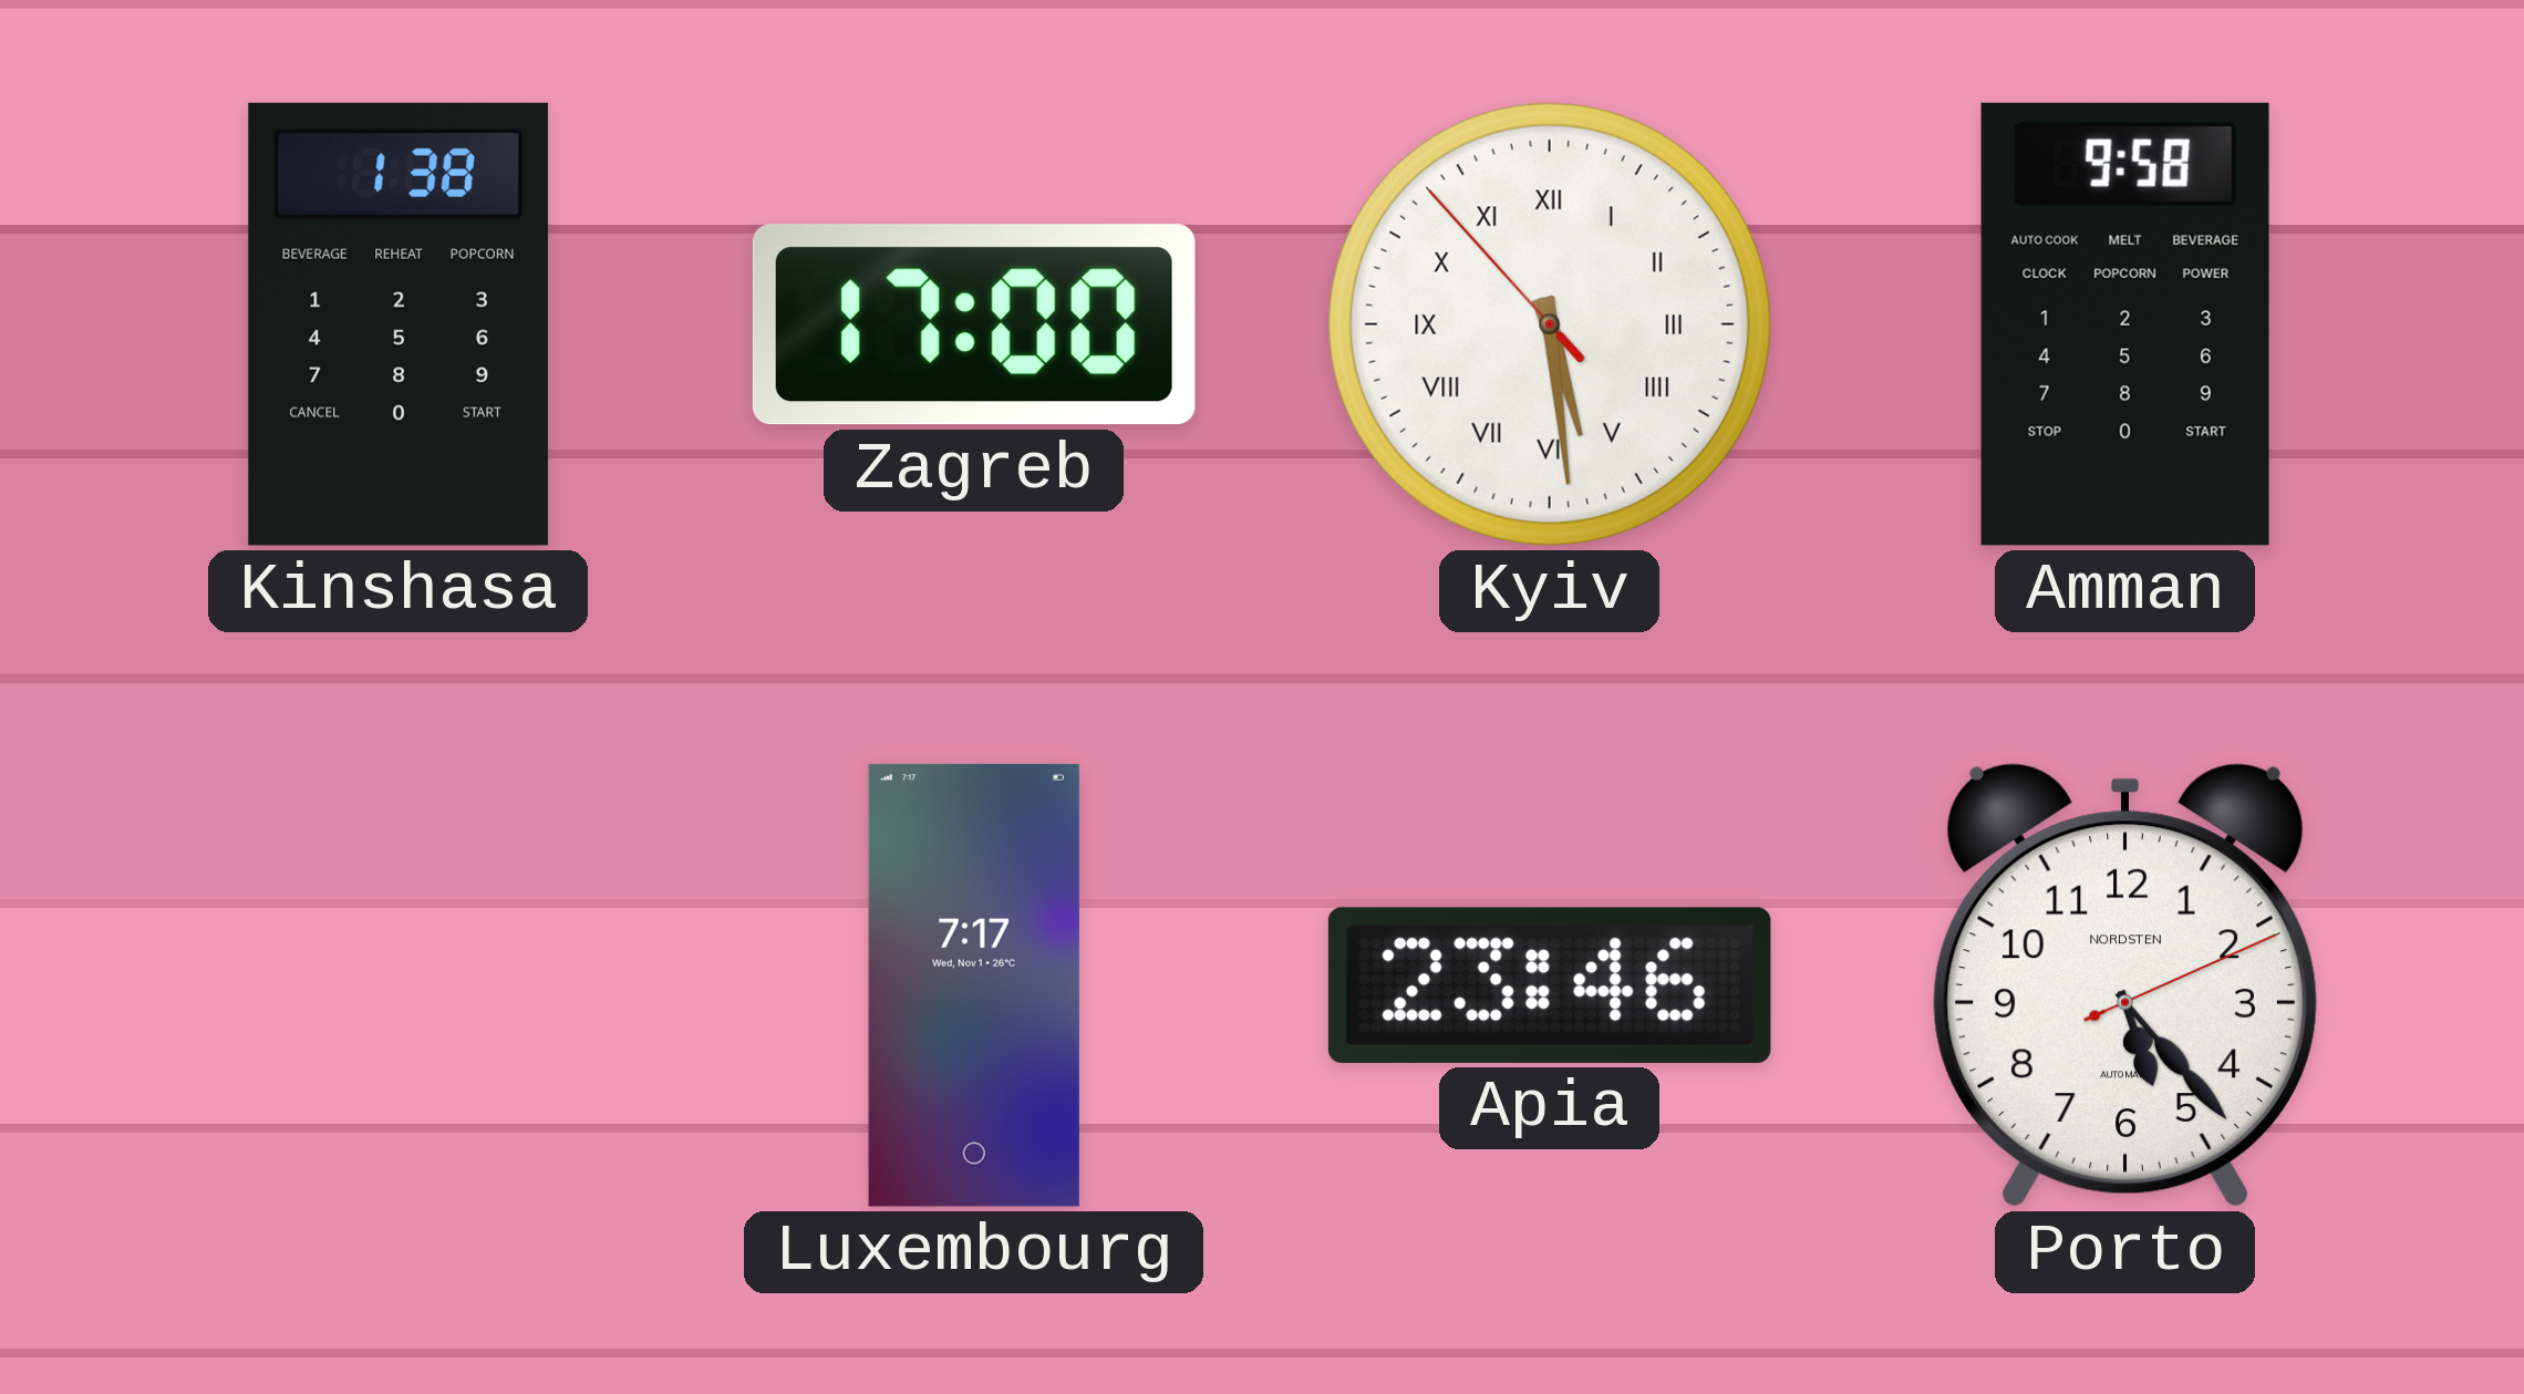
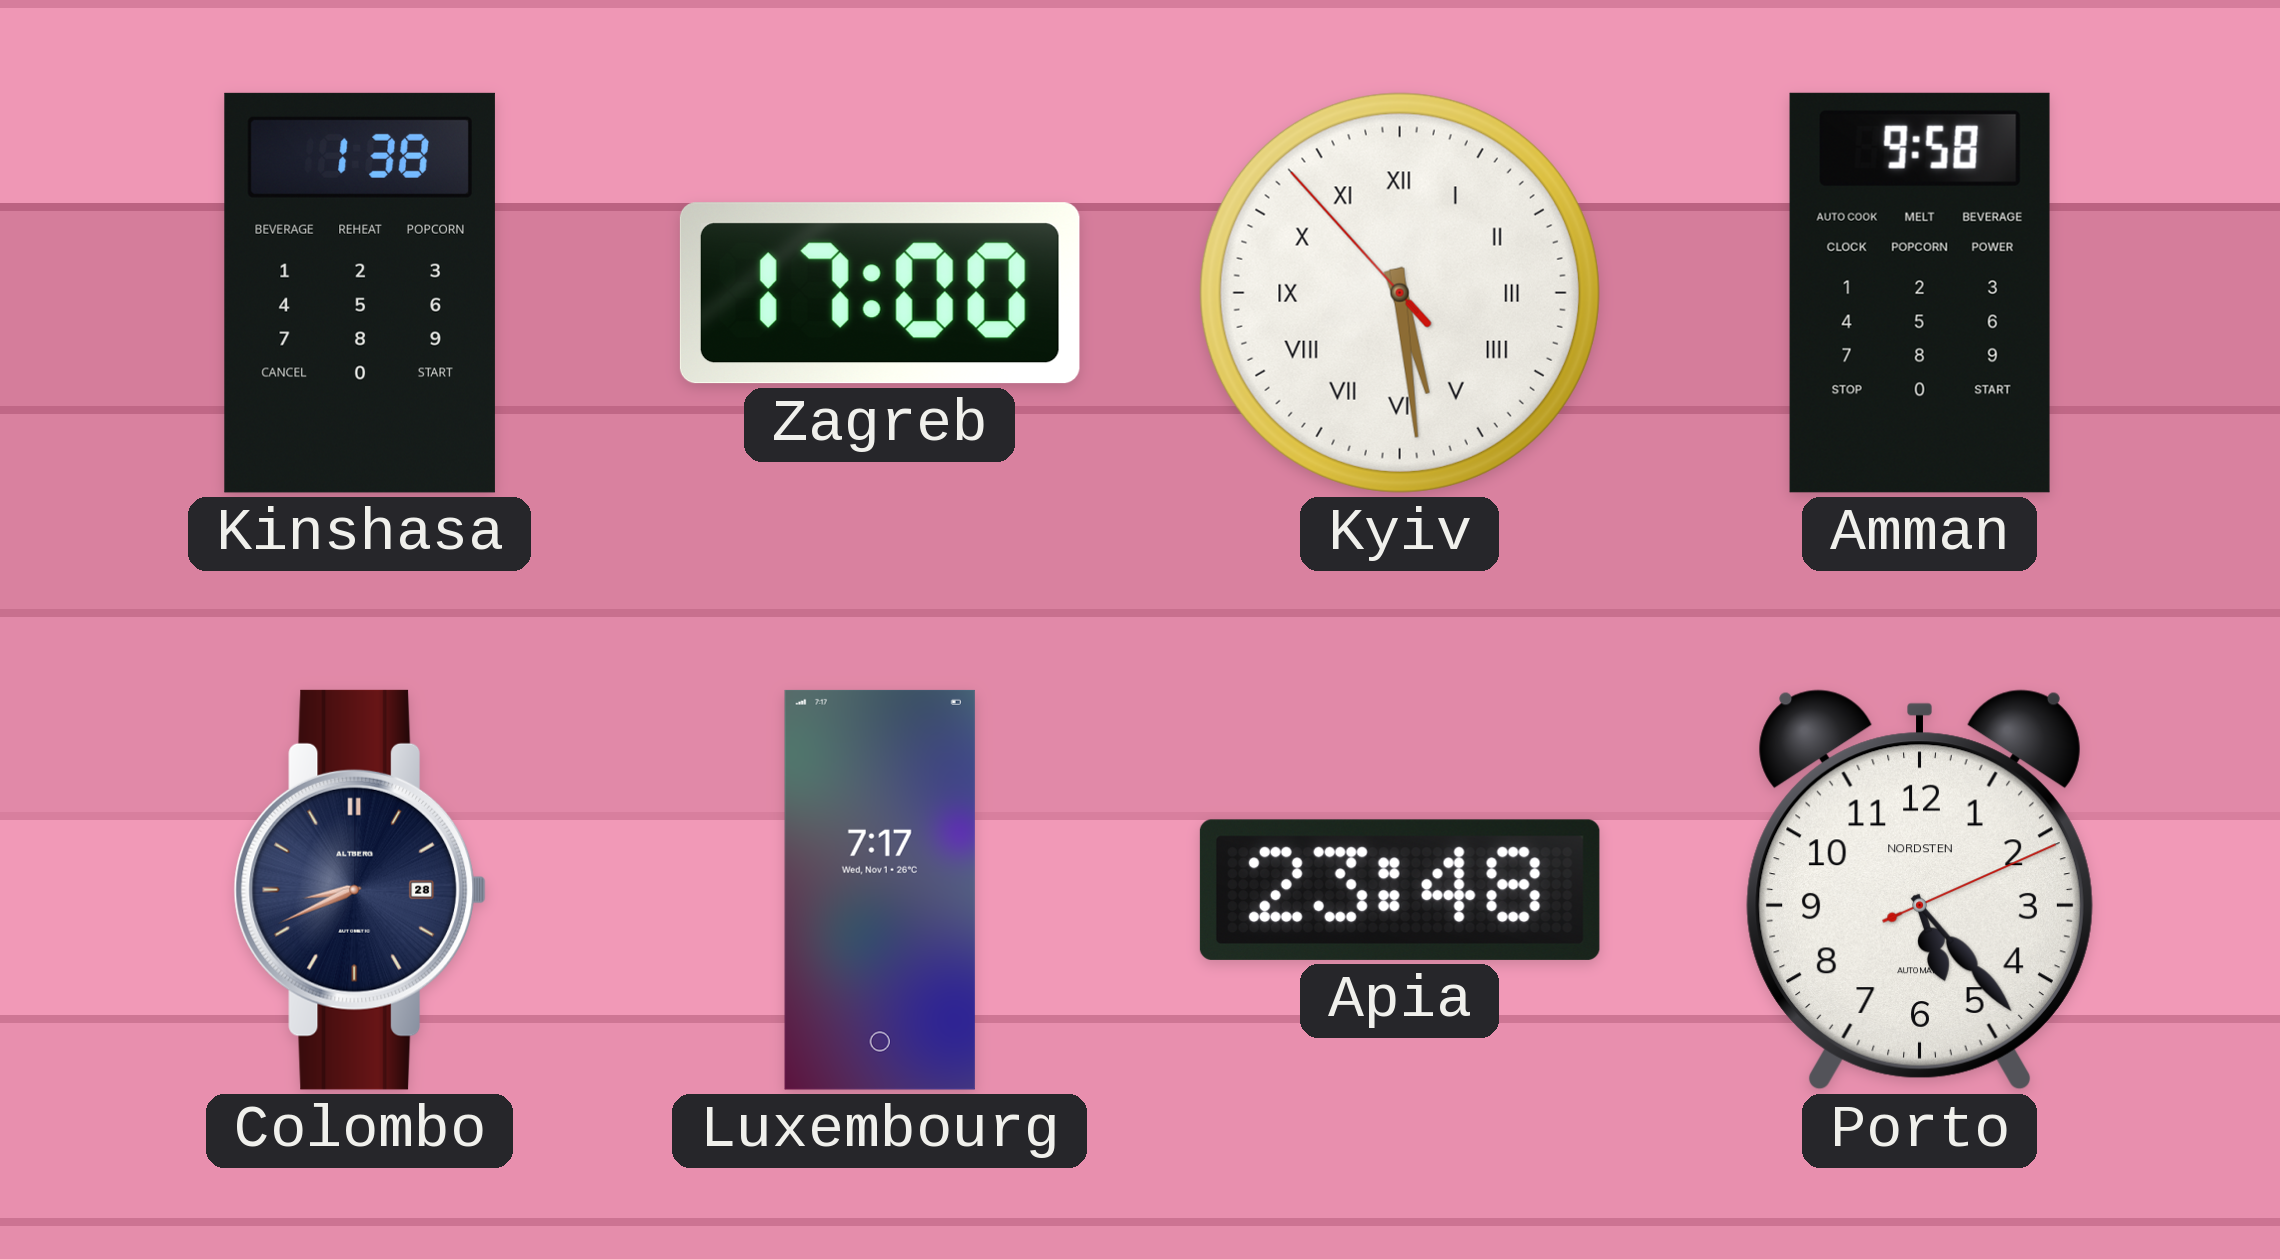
Colombo: none -> 8:41 (359, 890)
Apia: 23:46 -> 23:48 (1400, 890)
